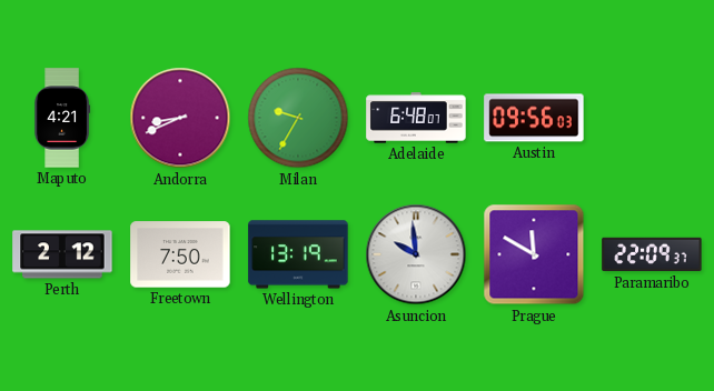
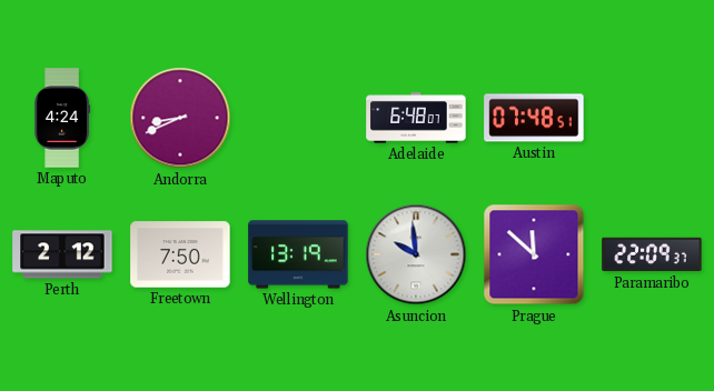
Maputo: 4:21 -> 4:24 (62, 118)
Milan: 9:35 -> none (298, 118)
Austin: 09:56 -> 07:48 (534, 118)
Prague: 11:50 -> 11:52 (534, 254)
